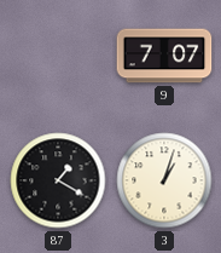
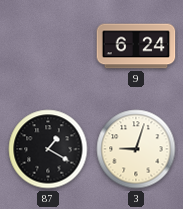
9: 7:07 -> 6:24 (136, 46)
3: 1:03 -> 9:03 (136, 149)
